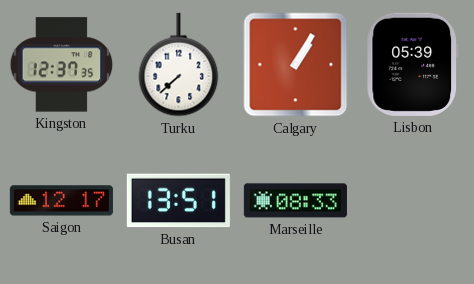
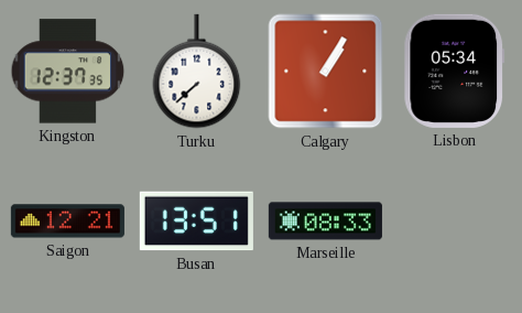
Lisbon: 05:39 -> 05:34 (455, 71)
Saigon: 12:17 -> 12:21 (67, 222)
